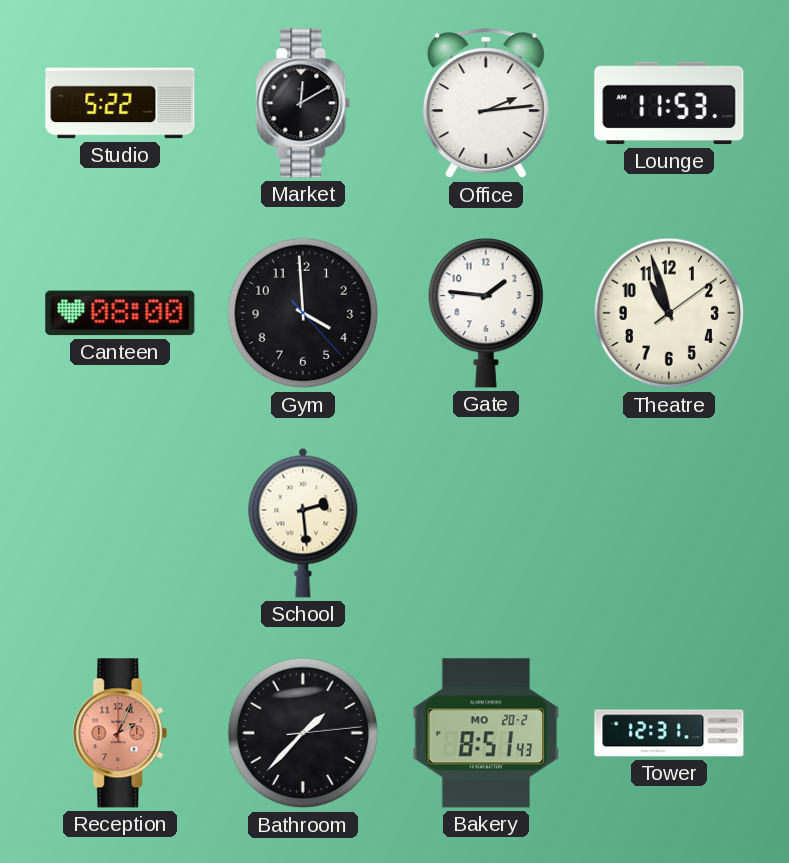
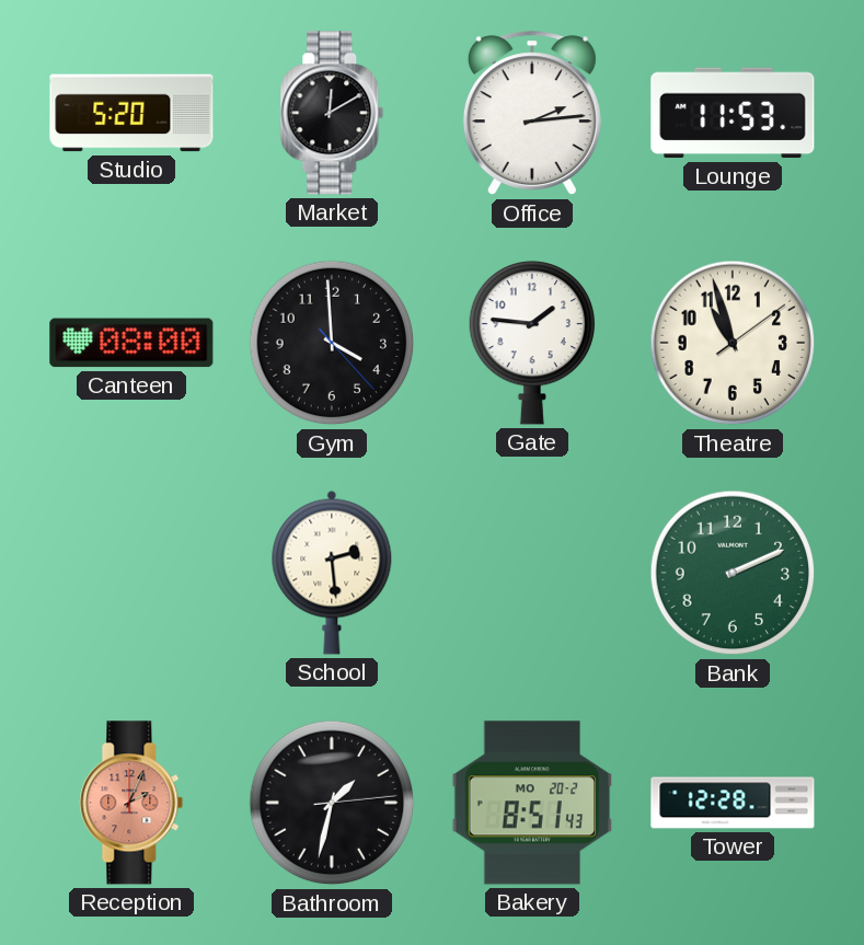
Studio: 5:22 -> 5:20 (131, 113)
Bank: none -> 2:11 (733, 573)
Bathroom: 1:37 -> 1:32 (332, 803)
Tower: 12:31 -> 12:28 (733, 803)
